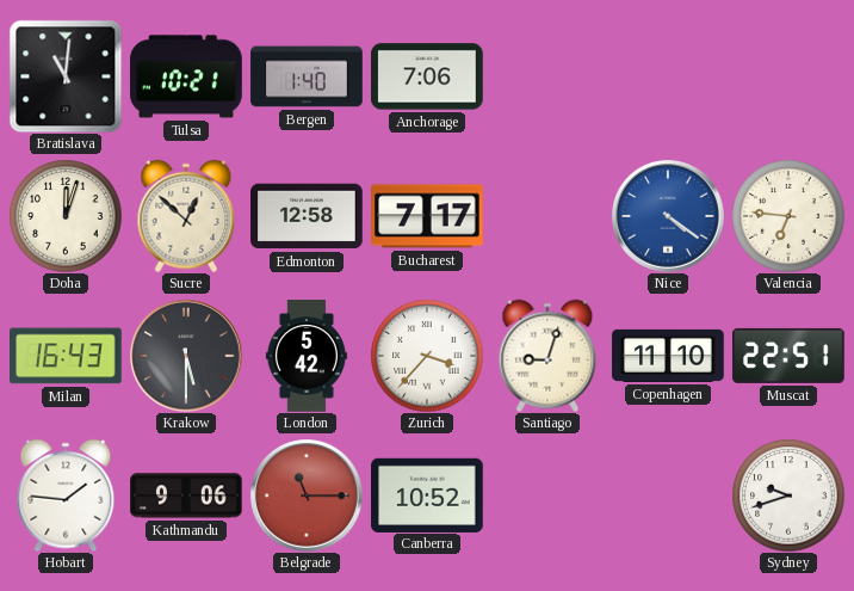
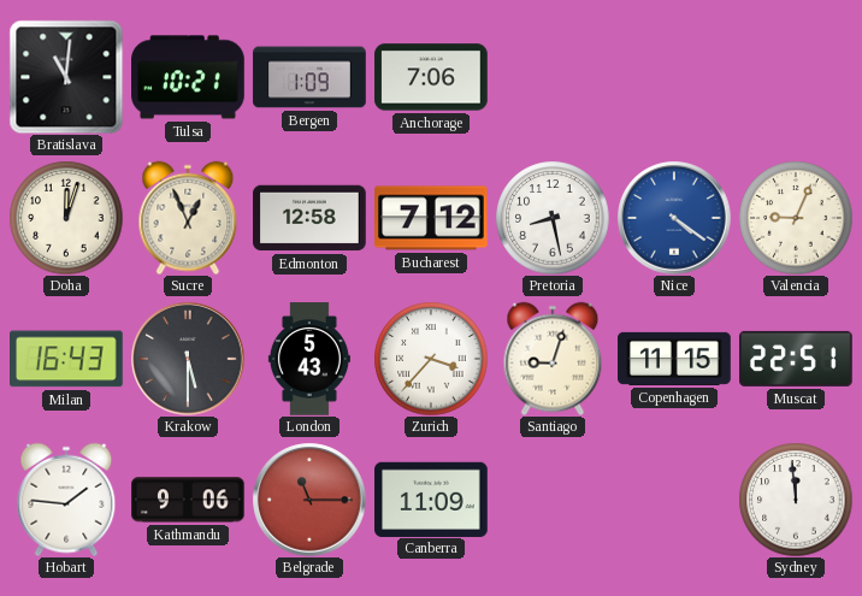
Bergen: 1:40 -> 1:09 (309, 77)
Sucre: 12:52 -> 12:56 (188, 218)
Bucharest: 7:17 -> 7:12 (432, 218)
Pretoria: none -> 8:28 (553, 218)
Valencia: 6:46 -> 9:04 (796, 218)
London: 5:42 -> 5:43 (309, 359)
Copenhagen: 11:10 -> 11:15 (674, 359)
Canberra: 10:52 -> 11:09 (431, 498)
Sydney: 9:42 -> 11:59 (796, 500)
